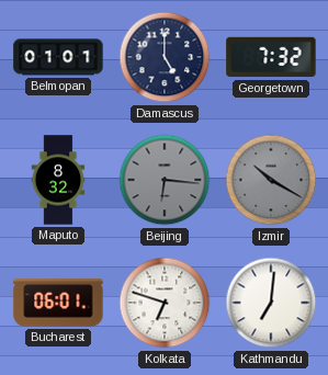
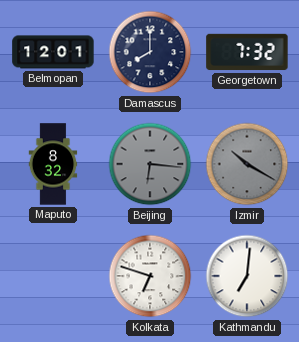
Belmopan: 01:01 -> 12:01 (53, 52)
Damascus: 5:00 -> 8:00 (150, 52)
Bucharest: 06:01 -> none (58, 303)
